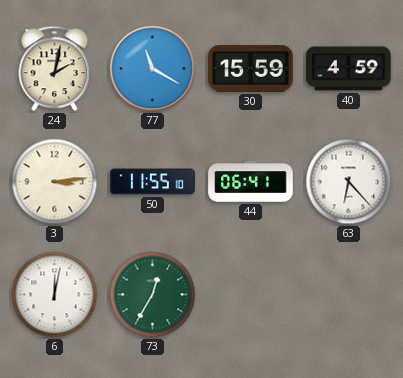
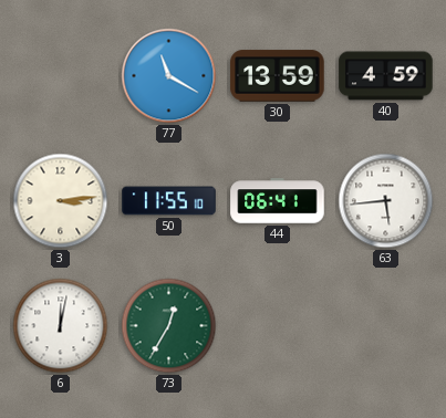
24: 2:02 -> none (55, 69)
30: 15:59 -> 13:59 (278, 76)
63: 6:23 -> 5:44 (386, 201)
